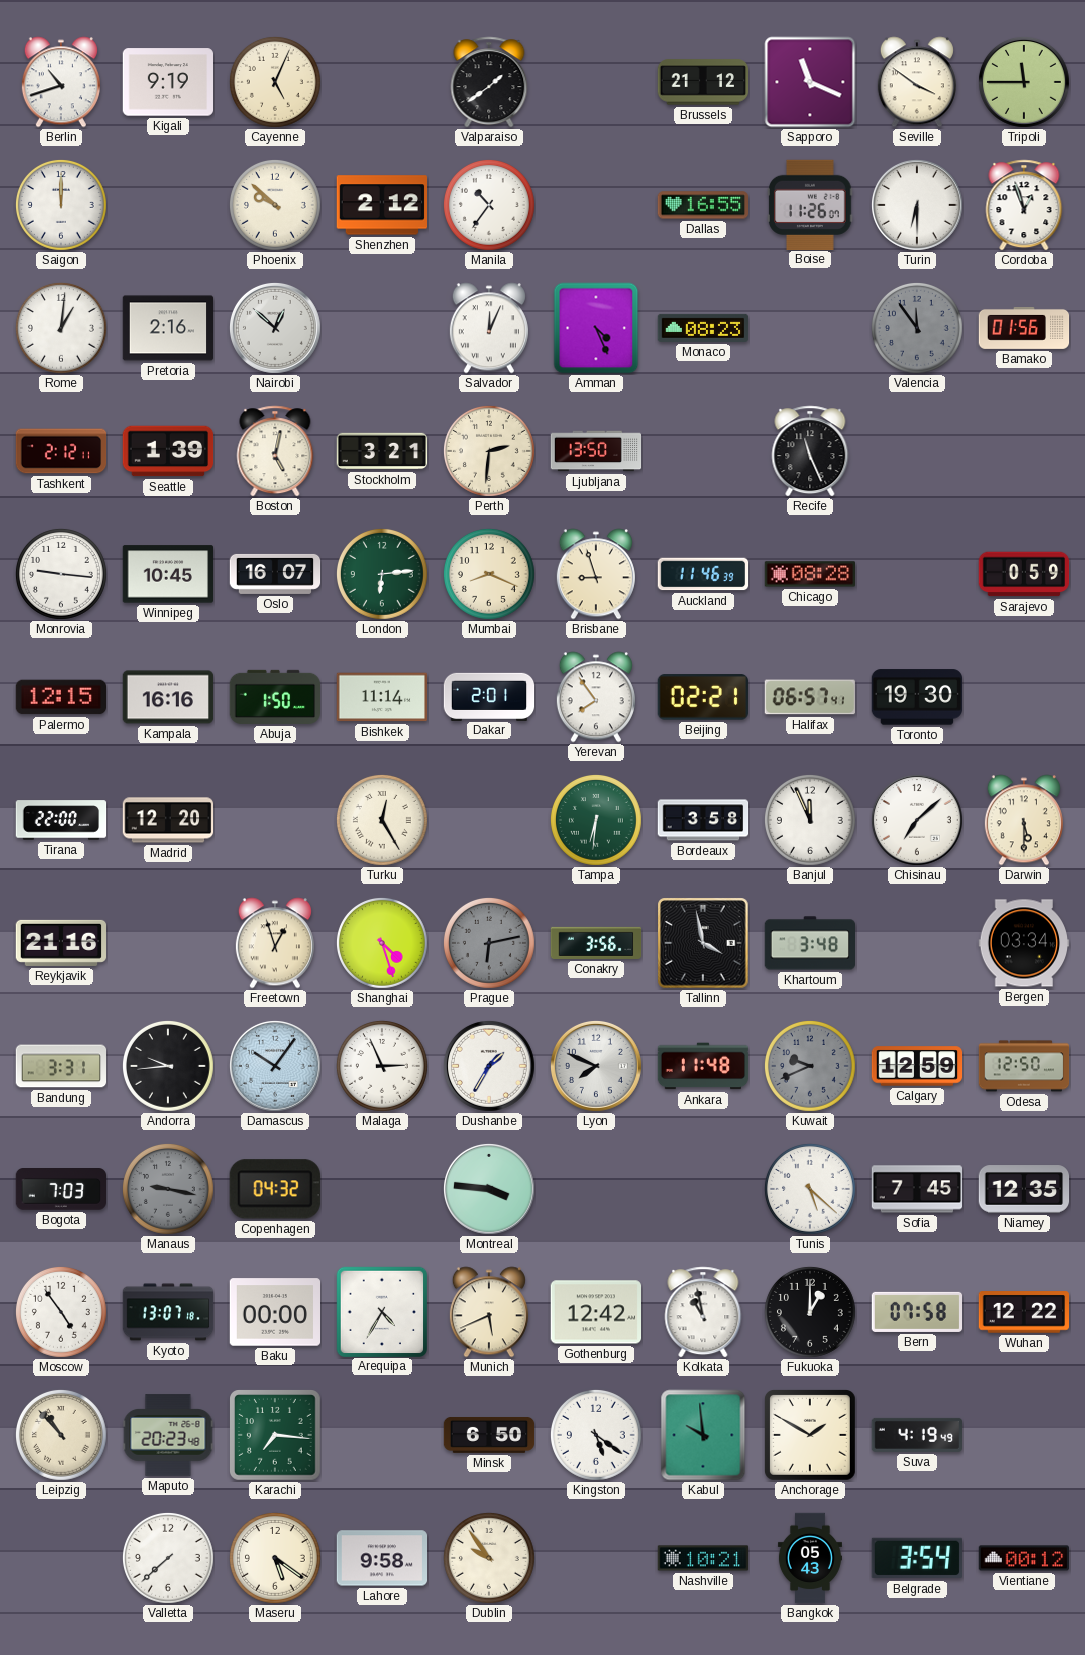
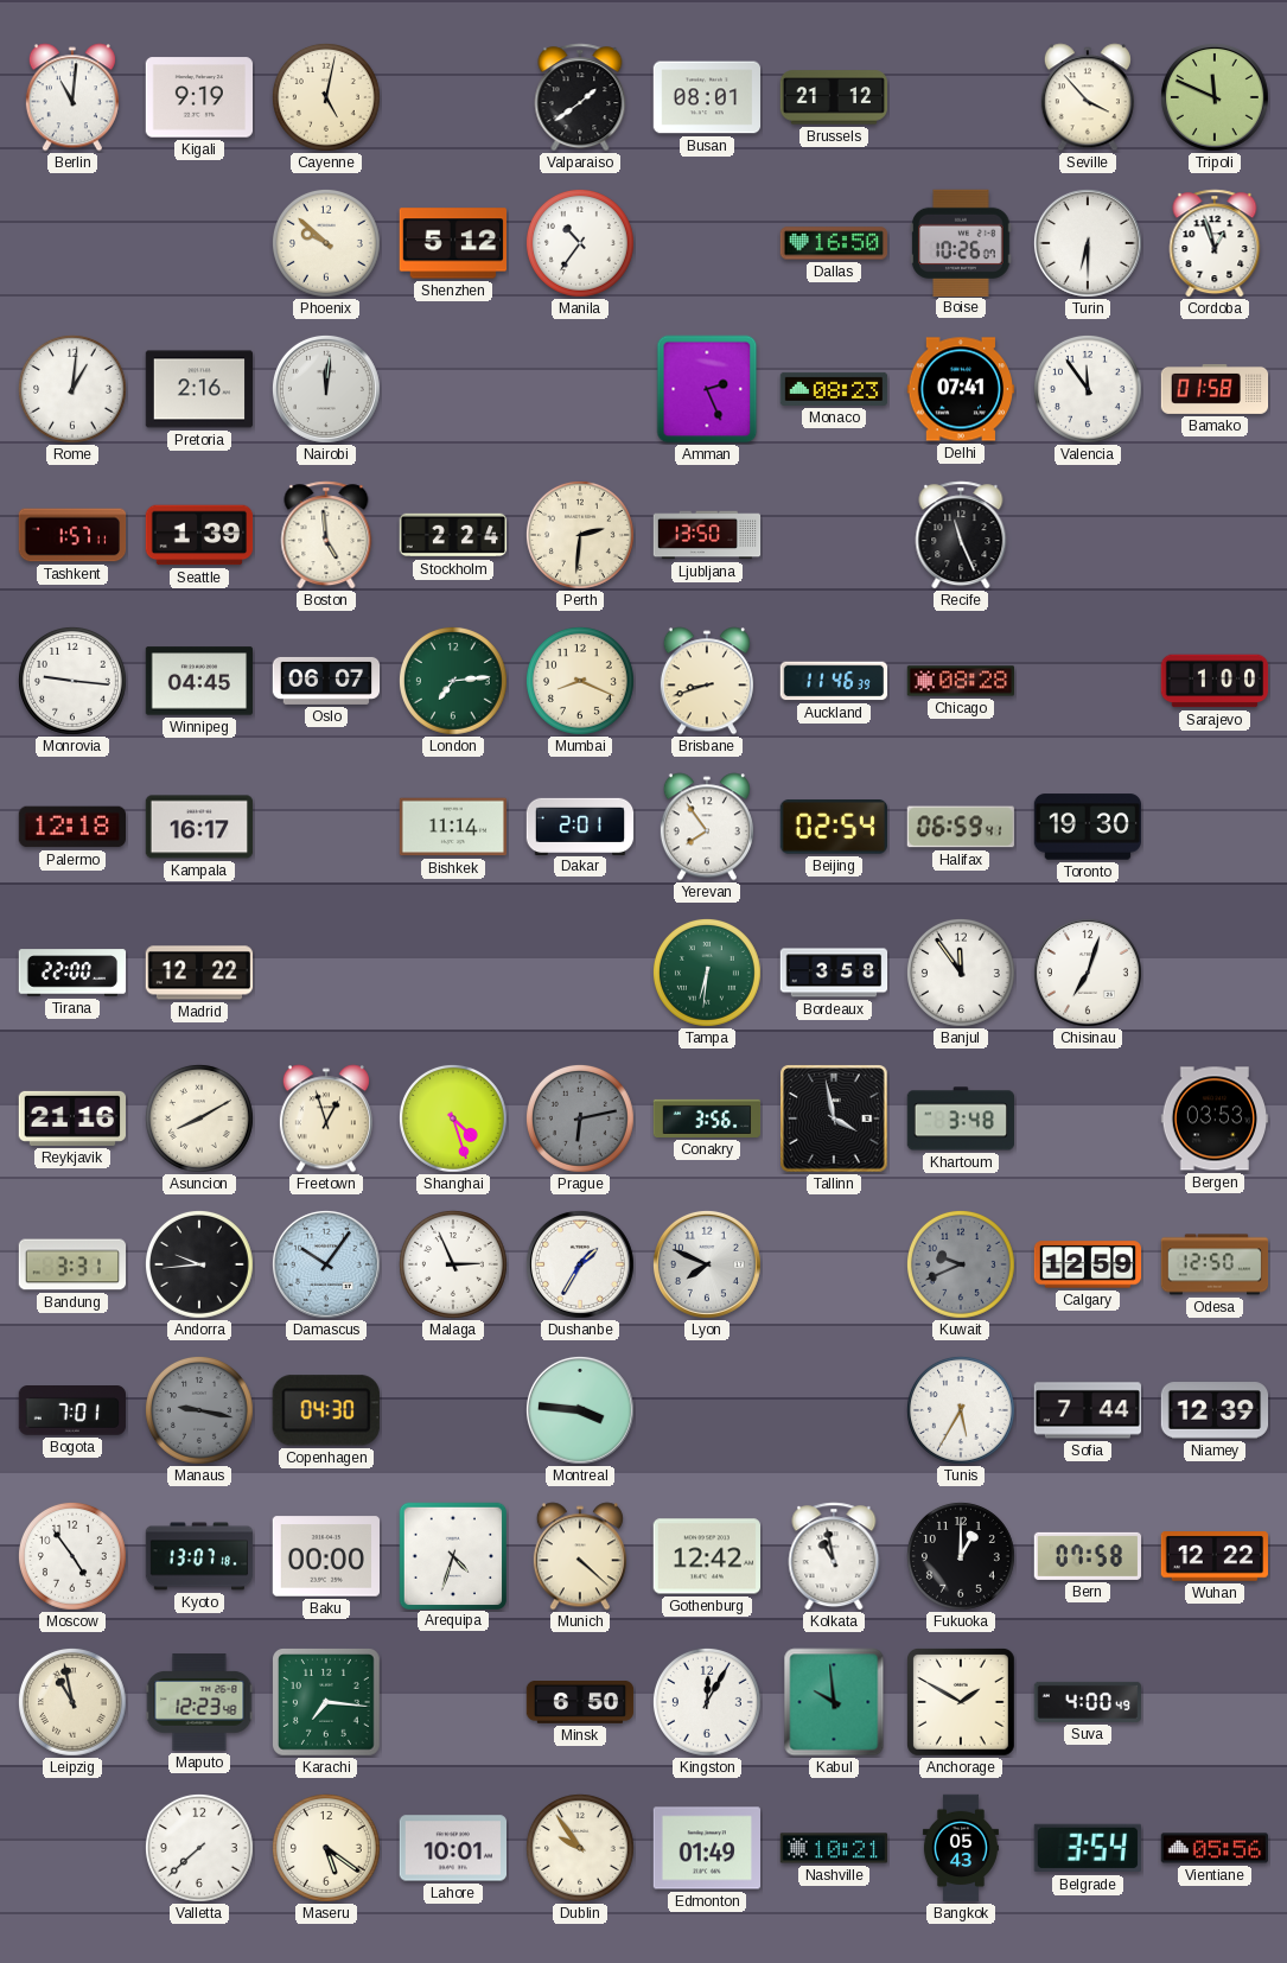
Berlin: 10:42 -> 11:01 (72, 97)
Cayenne: 5:04 -> 5:02 (326, 97)
Busan: none -> 08:01 (707, 97)
Sapporo: 11:19 -> none (810, 82)
Seville: 3:51 -> 3:53 (1088, 97)
Tripoli: 11:45 -> 11:49 (1215, 97)
Saigon: 12:00 -> none (61, 205)
Shenzhen: 2:12 -> 5:12 (452, 243)
Dallas: 16:55 -> 16:50 (833, 243)
Boise: 11:26 -> 10:26 (961, 242)
Nairobi: 12:52 -> 12:01 (326, 389)
Salvador: 12:04 -> none (489, 328)
Amman: 4:26 -> 2:26 (707, 389)
Delhi: none -> 07:41 (961, 389)
Valencia dial: grey -> white (1088, 389)
Bamako: 01:56 -> 01:58 (1215, 389)
Tashkent: 2:12 -> 1:57 (72, 535)
Boston: 5:02 -> 4:59 (326, 535)
Stockholm: 3:21 -> 2:24 (453, 535)
Winnipeg: 10:45 -> 04:45 (198, 681)
Oslo: 16:07 -> 06:07 (326, 681)
London: 6:14 -> 7:14 (453, 681)
Brisbane: 8:57 -> 8:42 (707, 681)
Sarajevo: 0:59 -> 1:00 (1215, 681)
Palermo: 12:15 -> 12:18 (71, 827)
Kampala: 16:16 -> 16:17 (199, 827)
Abuja: 1:50 -> none (274, 697)
Beijing: 02:21 -> 02:54 (834, 827)
Halifax: 06:57 -> 06:59 (961, 827)
Madrid: 12:20 -> 12:22 (199, 973)
Turku: 12:25 -> none (382, 820)
Banjul: 11:56 -> 11:54 (961, 973)
Chisinau: 7:08 -> 7:03 (1088, 973)
Darwin: 5:30 -> none (1024, 820)
Asuncion: none -> 8:10 (199, 1118)
Bergen: 03:34 -> 03:53 (1215, 1118)
Ankara: 11:48 -> none (703, 1066)
Bogota: 7:03 -> 7:01 (71, 1410)
Copenhagen: 04:32 -> 04:30 (326, 1410)
Tunis: 5:22 -> 5:35 (961, 1410)
Sofia: 7:45 -> 7:44 (1087, 1410)
Niamey: 12:35 -> 12:39 (1215, 1410)
Arequipa: 4:35 -> 4:33 (452, 1555)
Munich: 5:41 -> 4:22 (580, 1556)
Leipzig: 10:53 -> 10:58 (72, 1702)
Maputo: 20:23 -> 12:23 (199, 1702)
Kingston: 5:21 -> 12:05 (707, 1702)
Suva: 4:19 -> 4:00 (1087, 1702)
Lahore: 9:58 -> 10:01 (452, 1848)
Edmonton: none -> 01:49 (706, 1848)
Vientiane: 00:12 -> 05:56 (1213, 1848)
